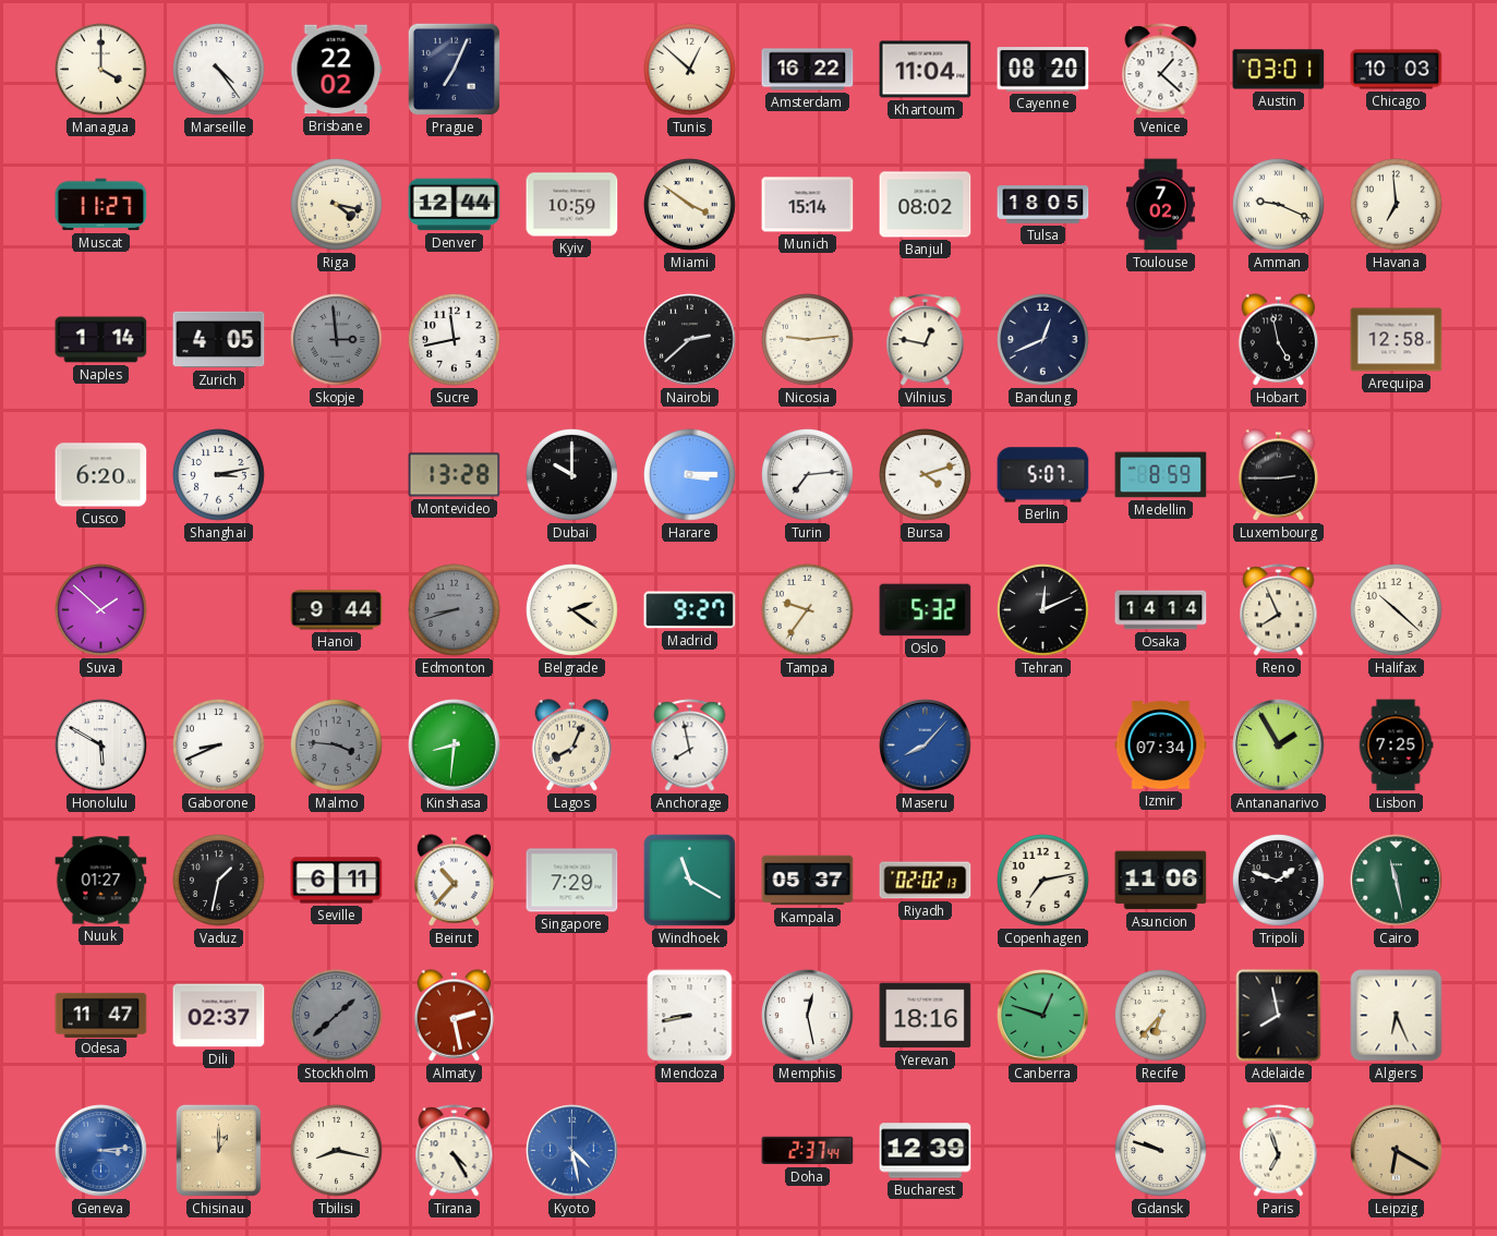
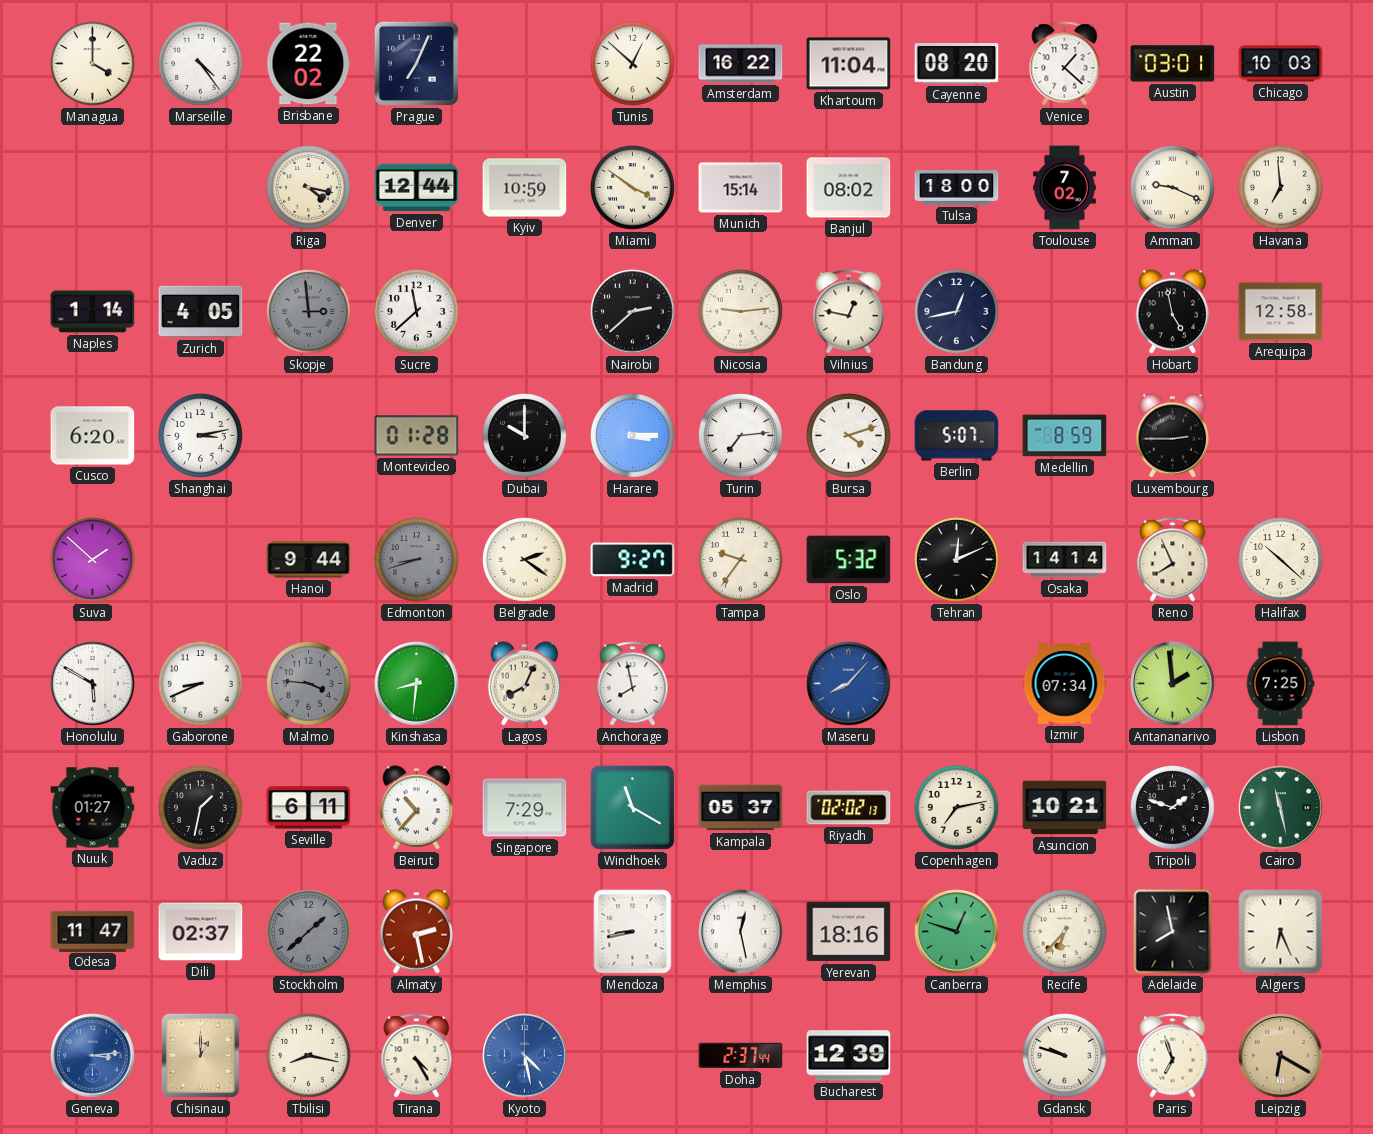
Muscat: 11:27 -> none (101, 205)
Tulsa: 18:05 -> 18:00 (957, 188)
Sucre: 11:43 -> 11:38 (417, 312)
Bandung: 12:41 -> 12:43 (957, 312)
Montevideo: 13:28 -> 01:28 (417, 436)
Antananarivo: 1:55 -> 1:59 (1173, 684)
Asuncion: 11:06 -> 10:21 (1065, 808)
